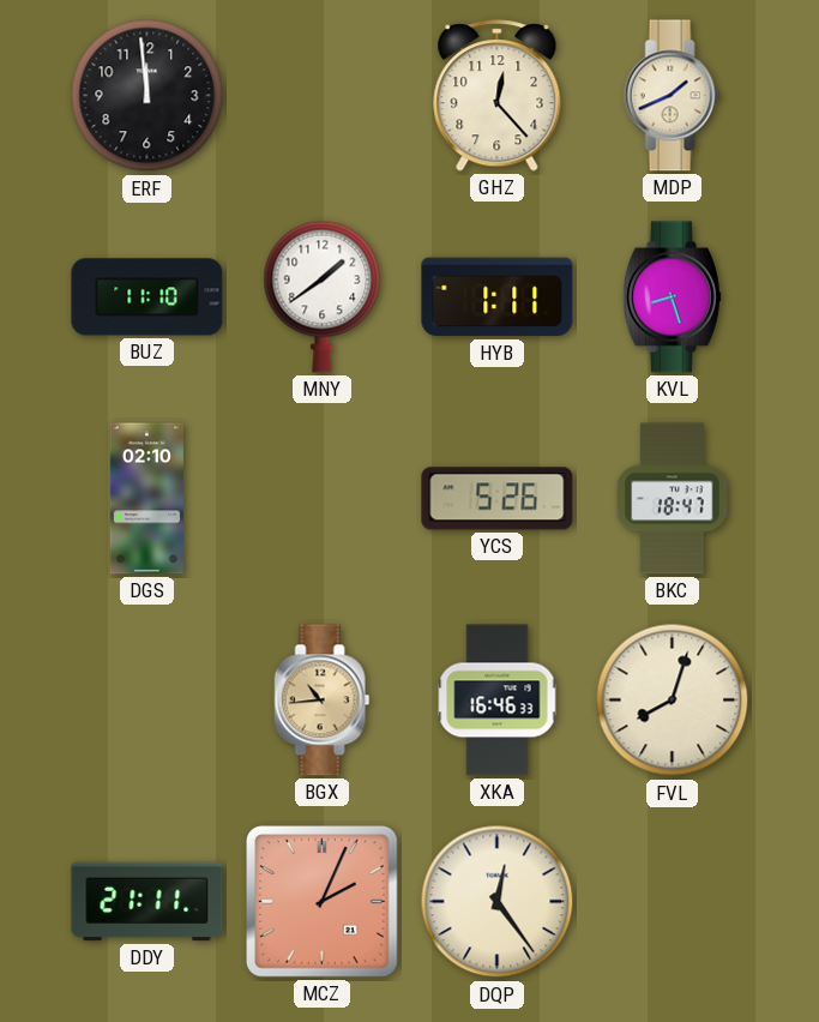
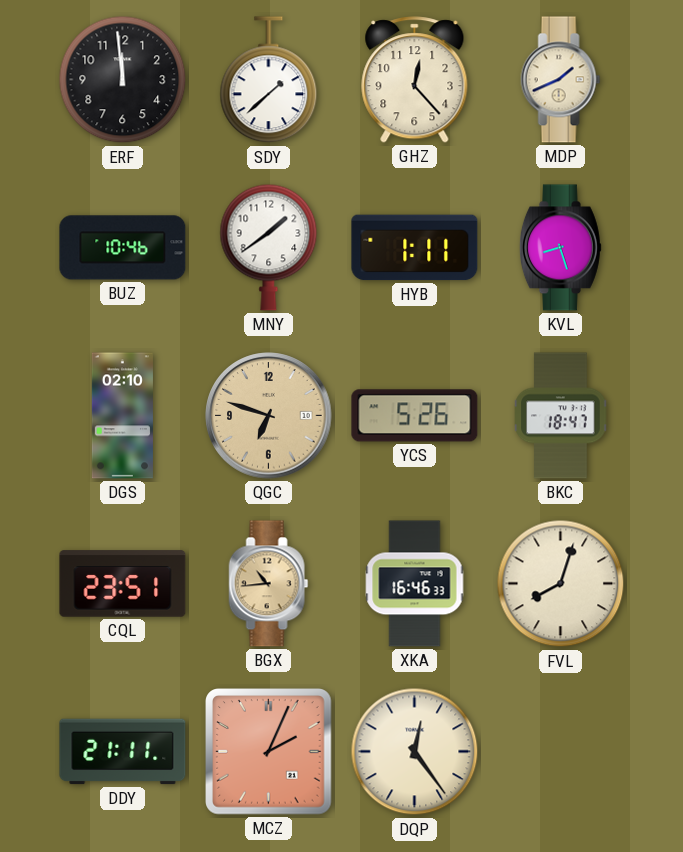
SDY: none -> 1:38 (269, 80)
BUZ: 11:10 -> 10:46 (123, 248)
QGC: none -> 6:48 (269, 416)
CQL: none -> 23:51 (123, 584)
